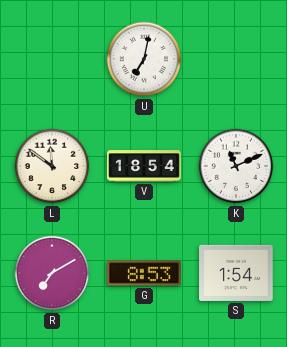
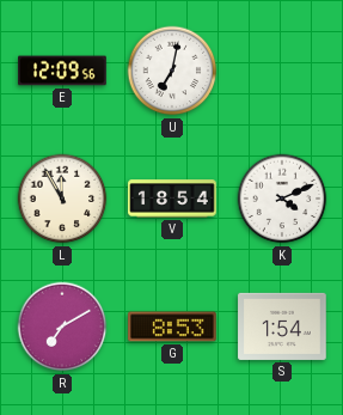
E: none -> 12:09 (62, 71)
L: 11:51 -> 11:55 (62, 199)
K: 11:11 -> 4:11 (282, 199)
